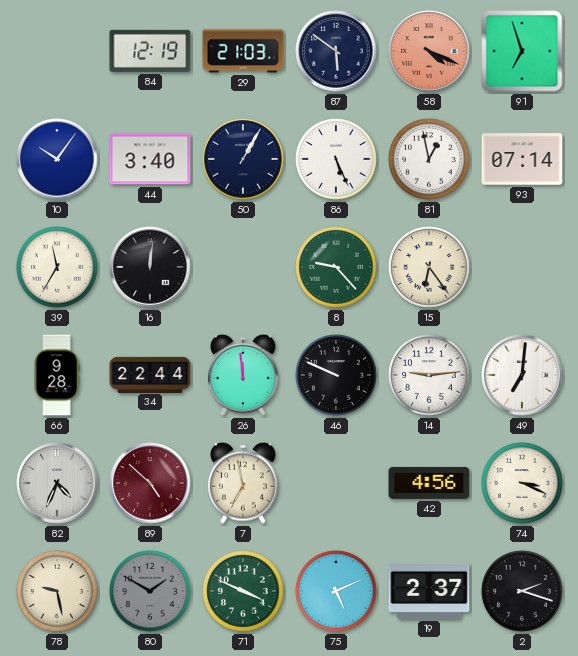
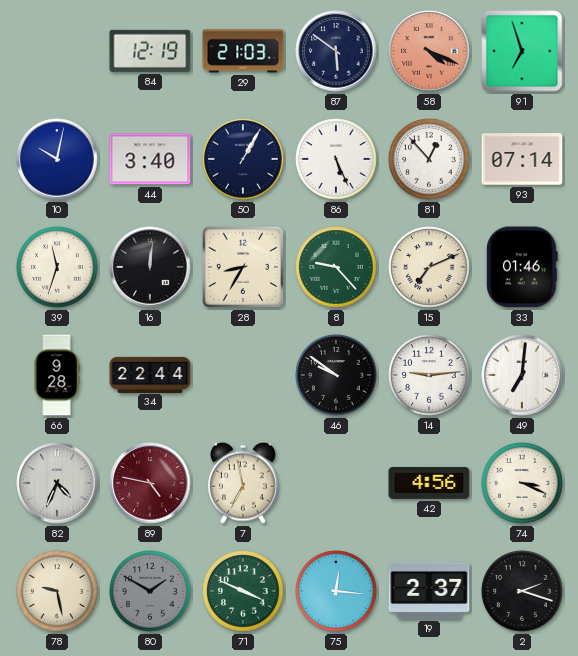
10: 10:06 -> 10:02 (57, 159)
81: 12:58 -> 12:53 (429, 159)
39: 11:35 -> 11:33 (57, 267)
28: none -> 8:35 (243, 267)
15: 6:24 -> 7:11 (429, 267)
33: none -> 01:46 (522, 267)
26: 11:59 -> none (244, 375)
46: 9:49 -> 9:51 (336, 375)
89: 4:52 -> 4:47 (150, 483)
75: 5:11 -> 12:16 (336, 591)
